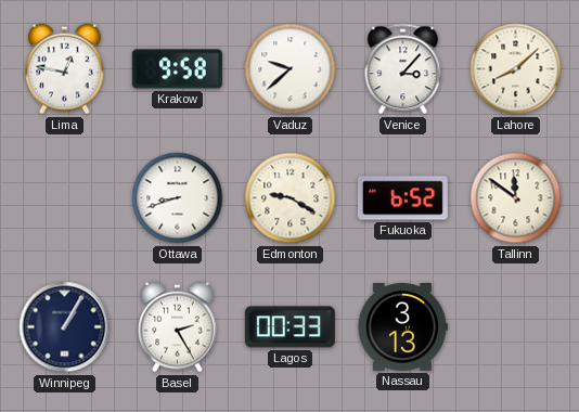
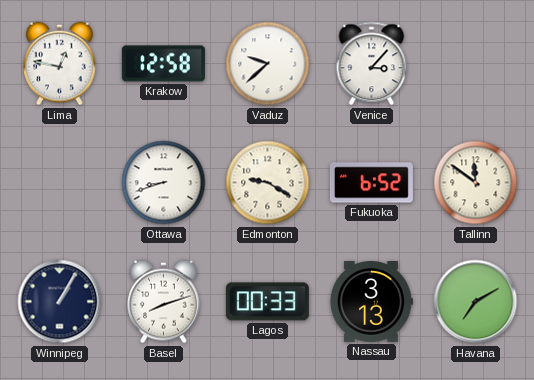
Krakow: 9:58 -> 12:58 (163, 64)
Lahore: 8:08 -> none (516, 69)
Basel: 2:25 -> 8:12 (164, 302)
Havana: none -> 7:10 (476, 302)
